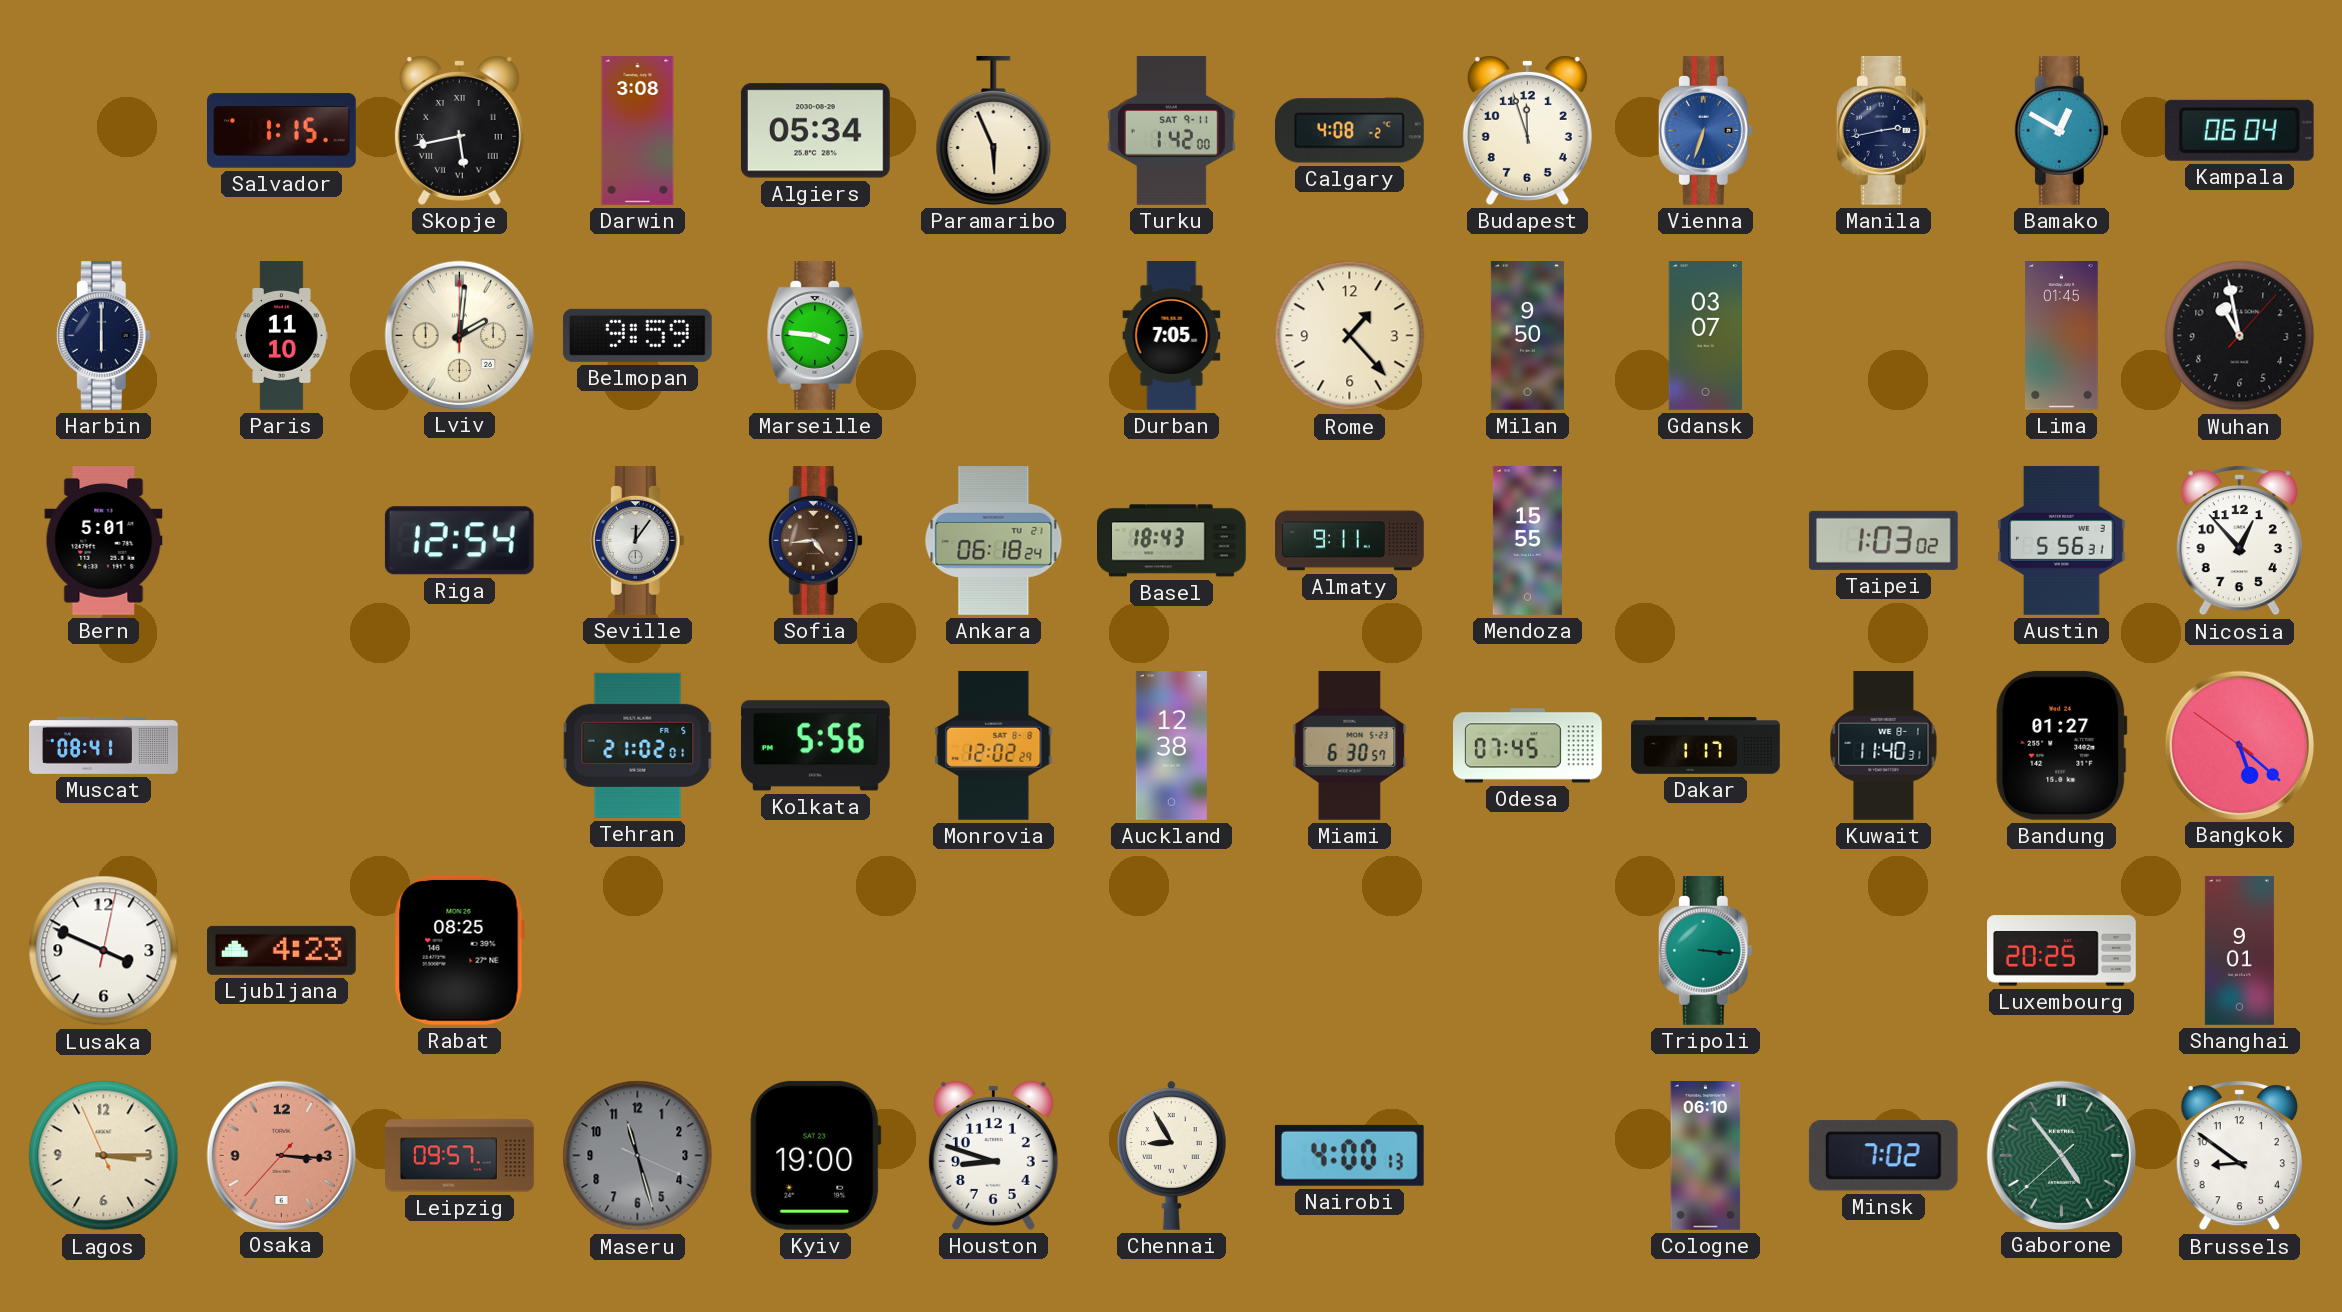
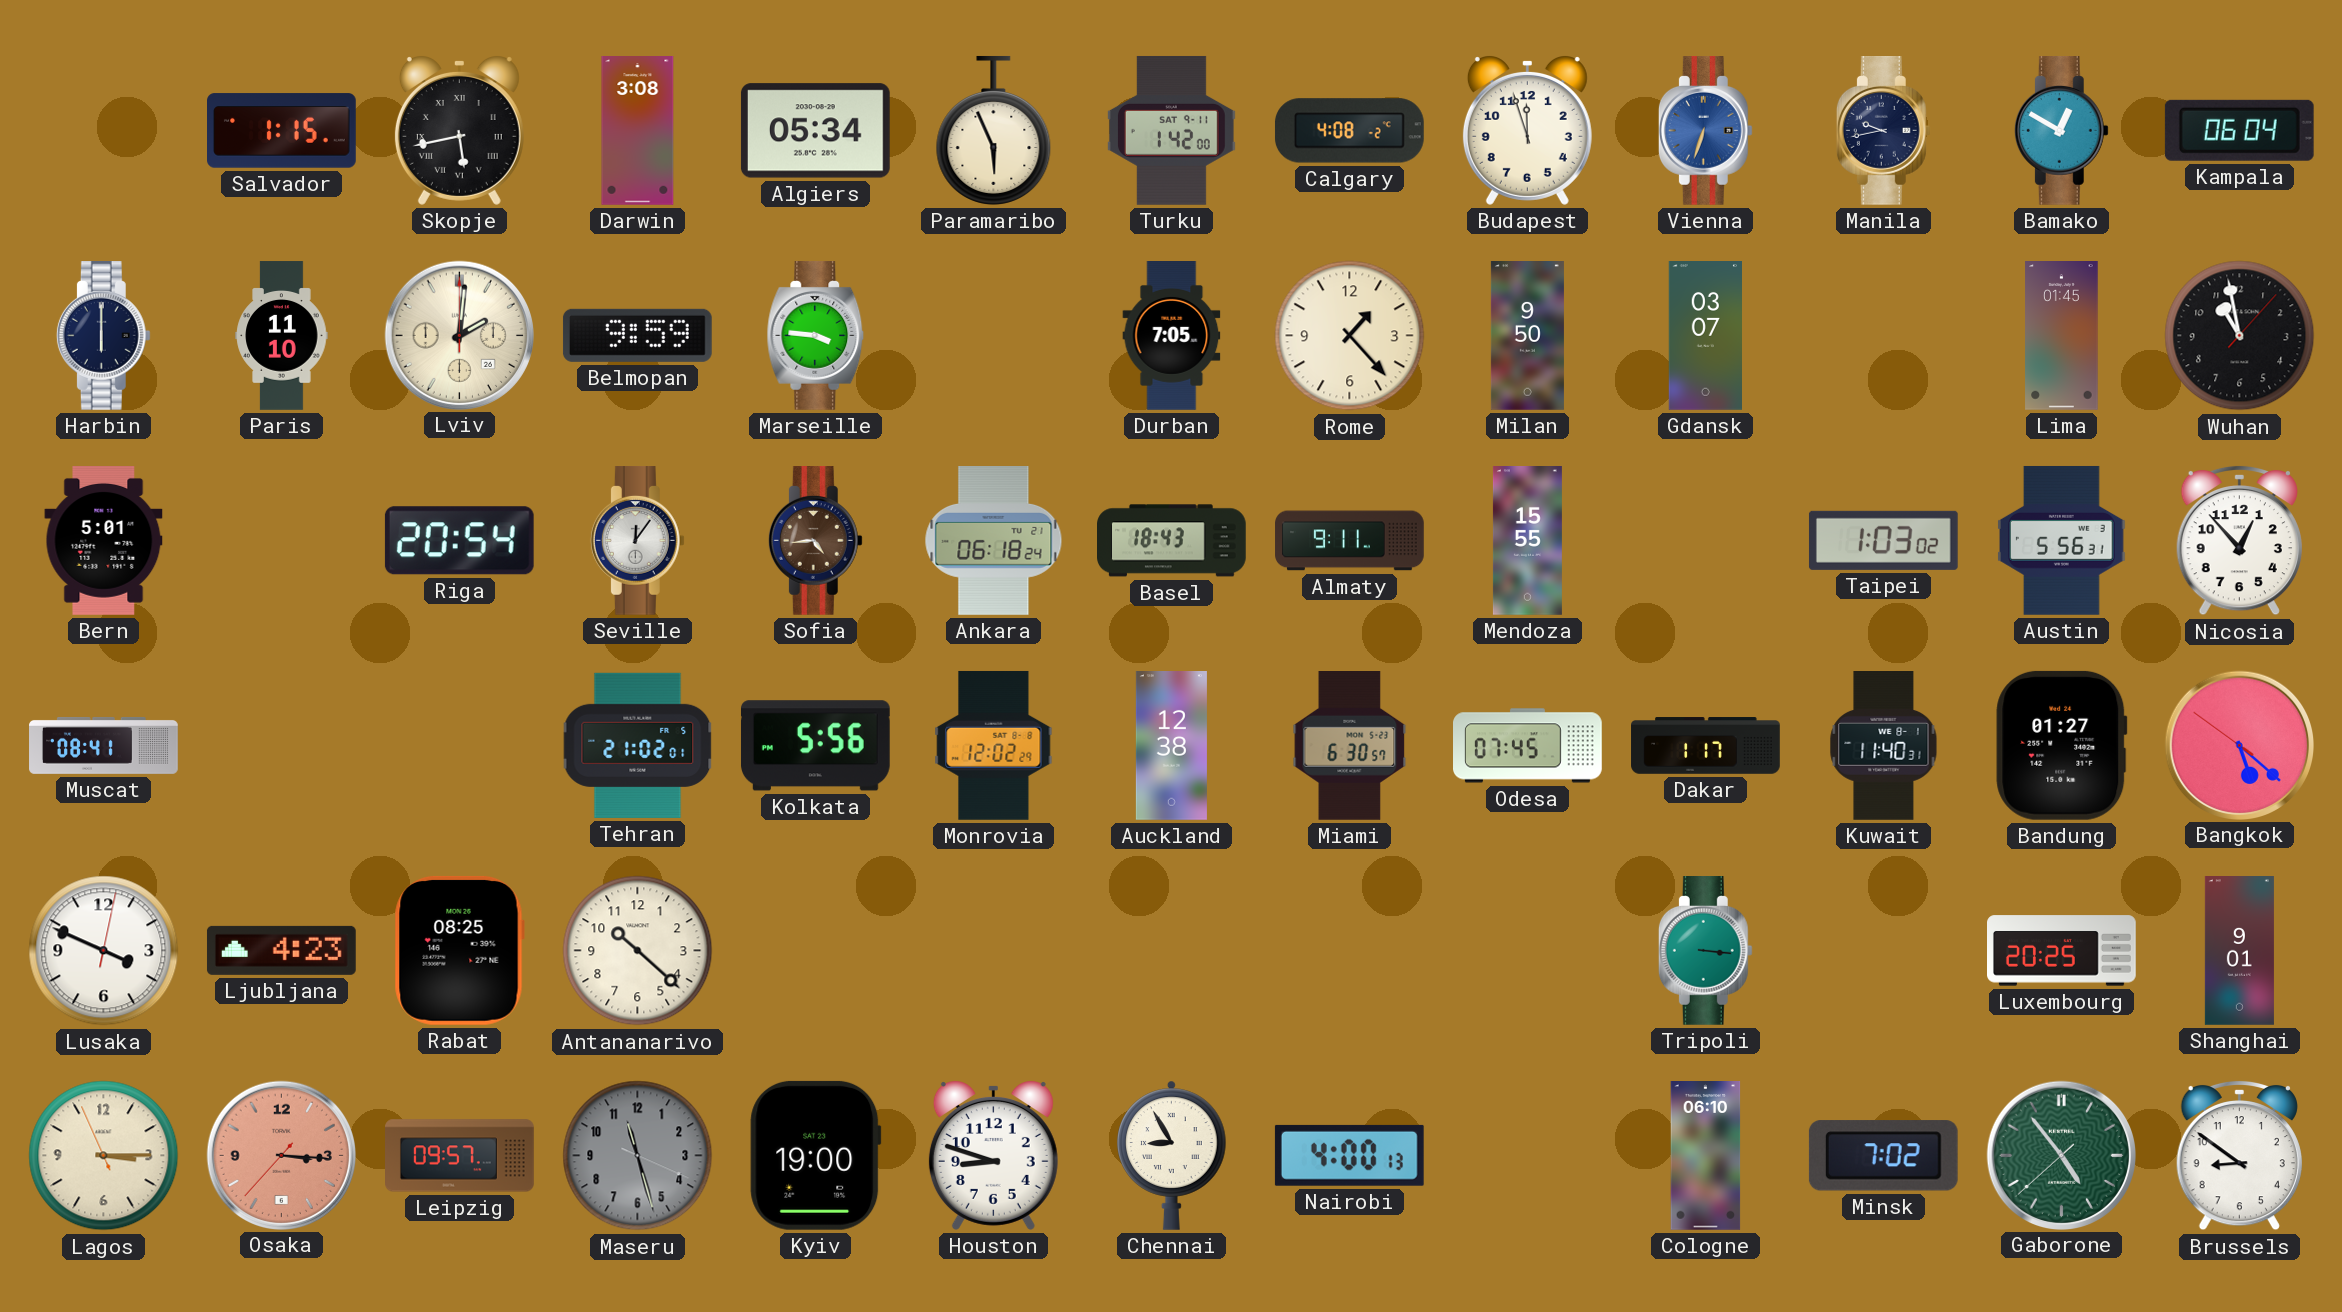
Manila: 2:43 -> 9:43 (1883, 131)
Riga: 12:54 -> 20:54 (459, 541)
Antananarivo: none -> 10:22 (638, 951)
